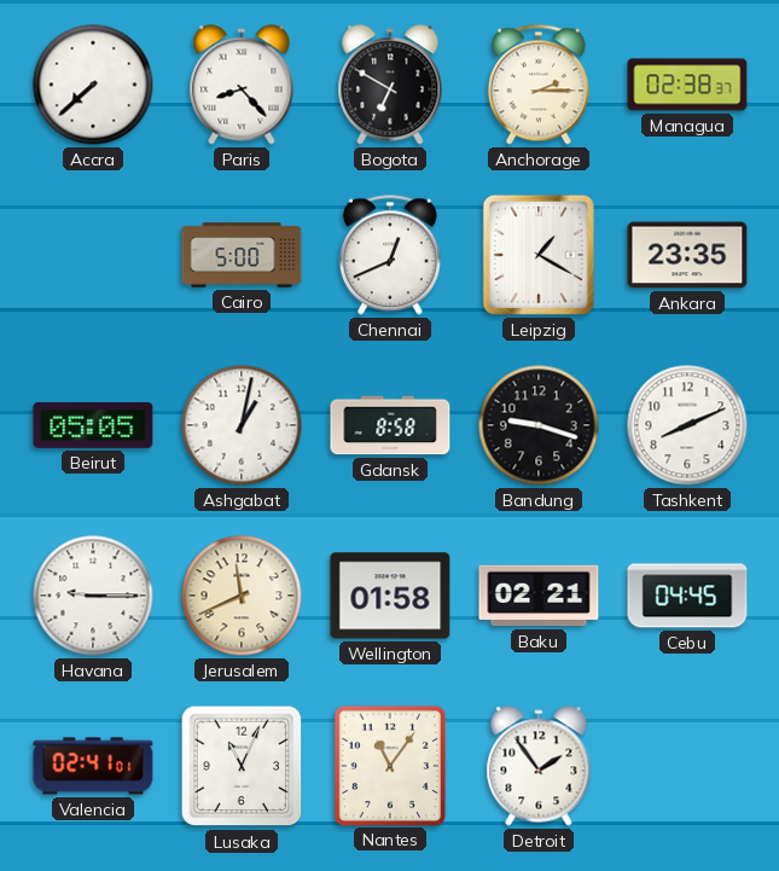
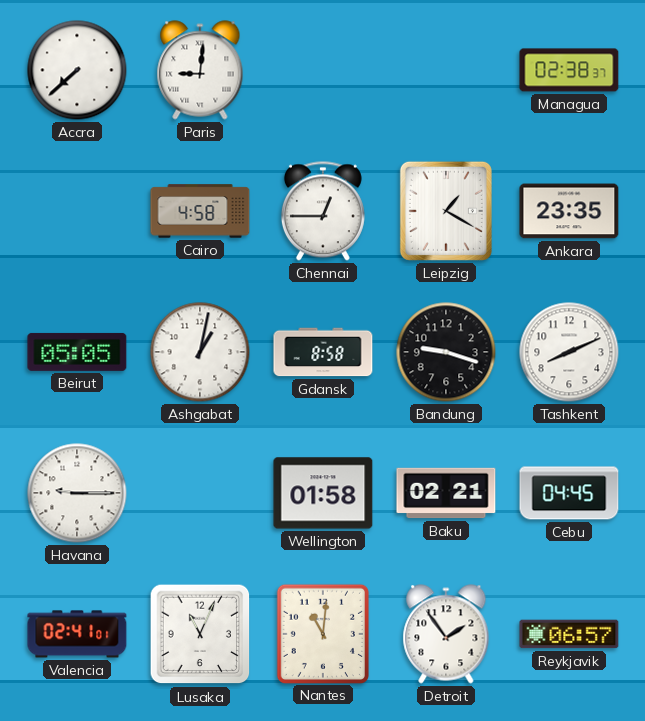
Paris: 8:23 -> 9:01 (200, 70)
Bogota: 6:50 -> none (390, 85)
Anchorage: 2:15 -> none (539, 85)
Cairo: 5:00 -> 4:58 (200, 211)
Chennai: 12:41 -> 12:45 (323, 211)
Jerusalem: 11:41 -> none (242, 596)
Nantes: 11:06 -> 11:01 (323, 633)
Reykjavik: none -> 06:57 (569, 634)
